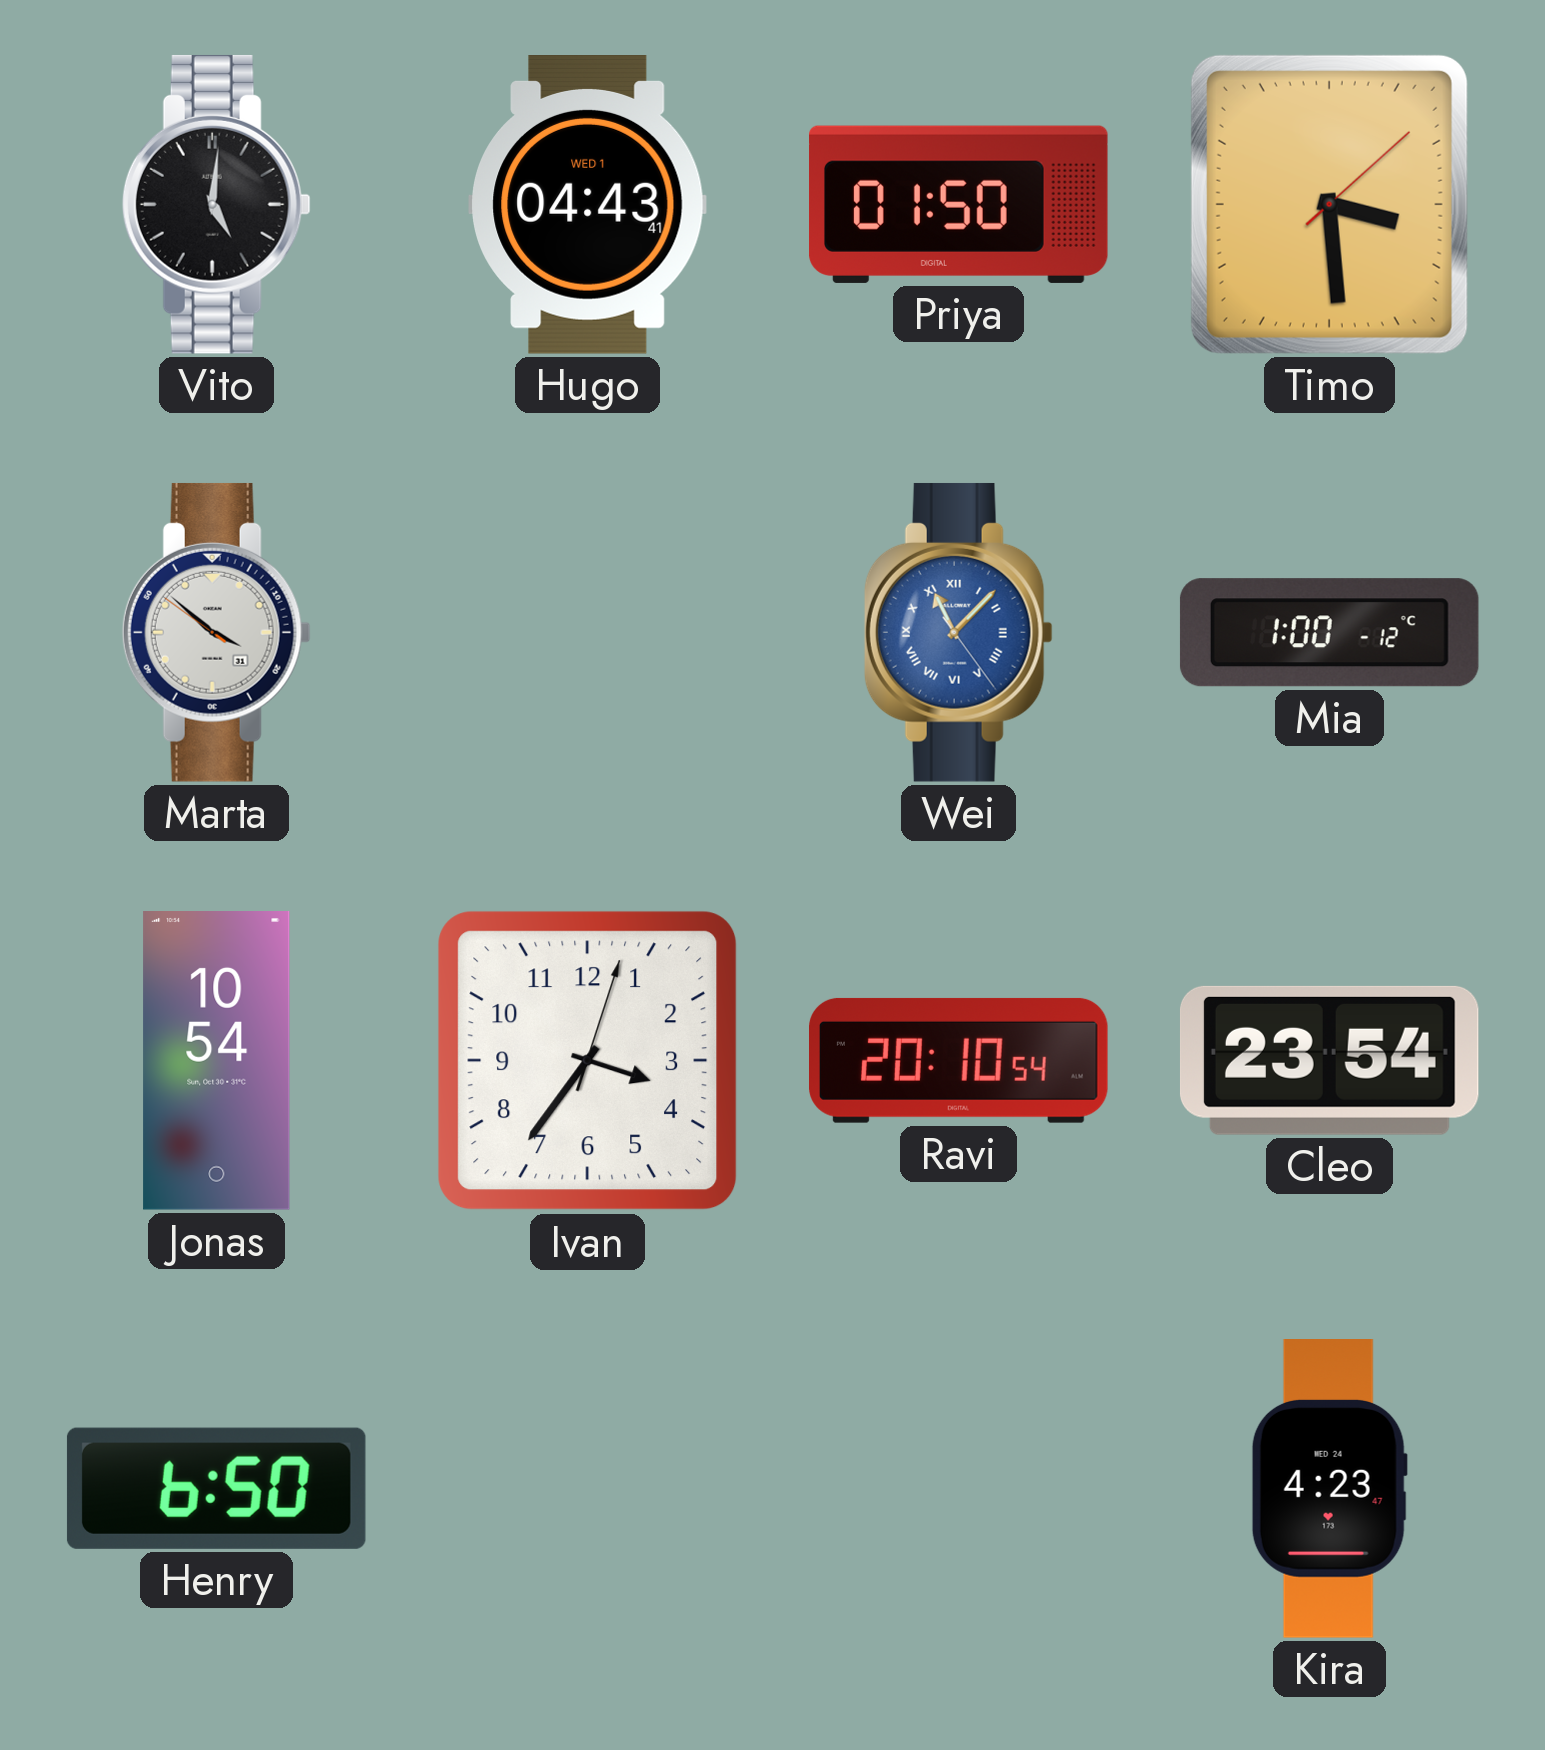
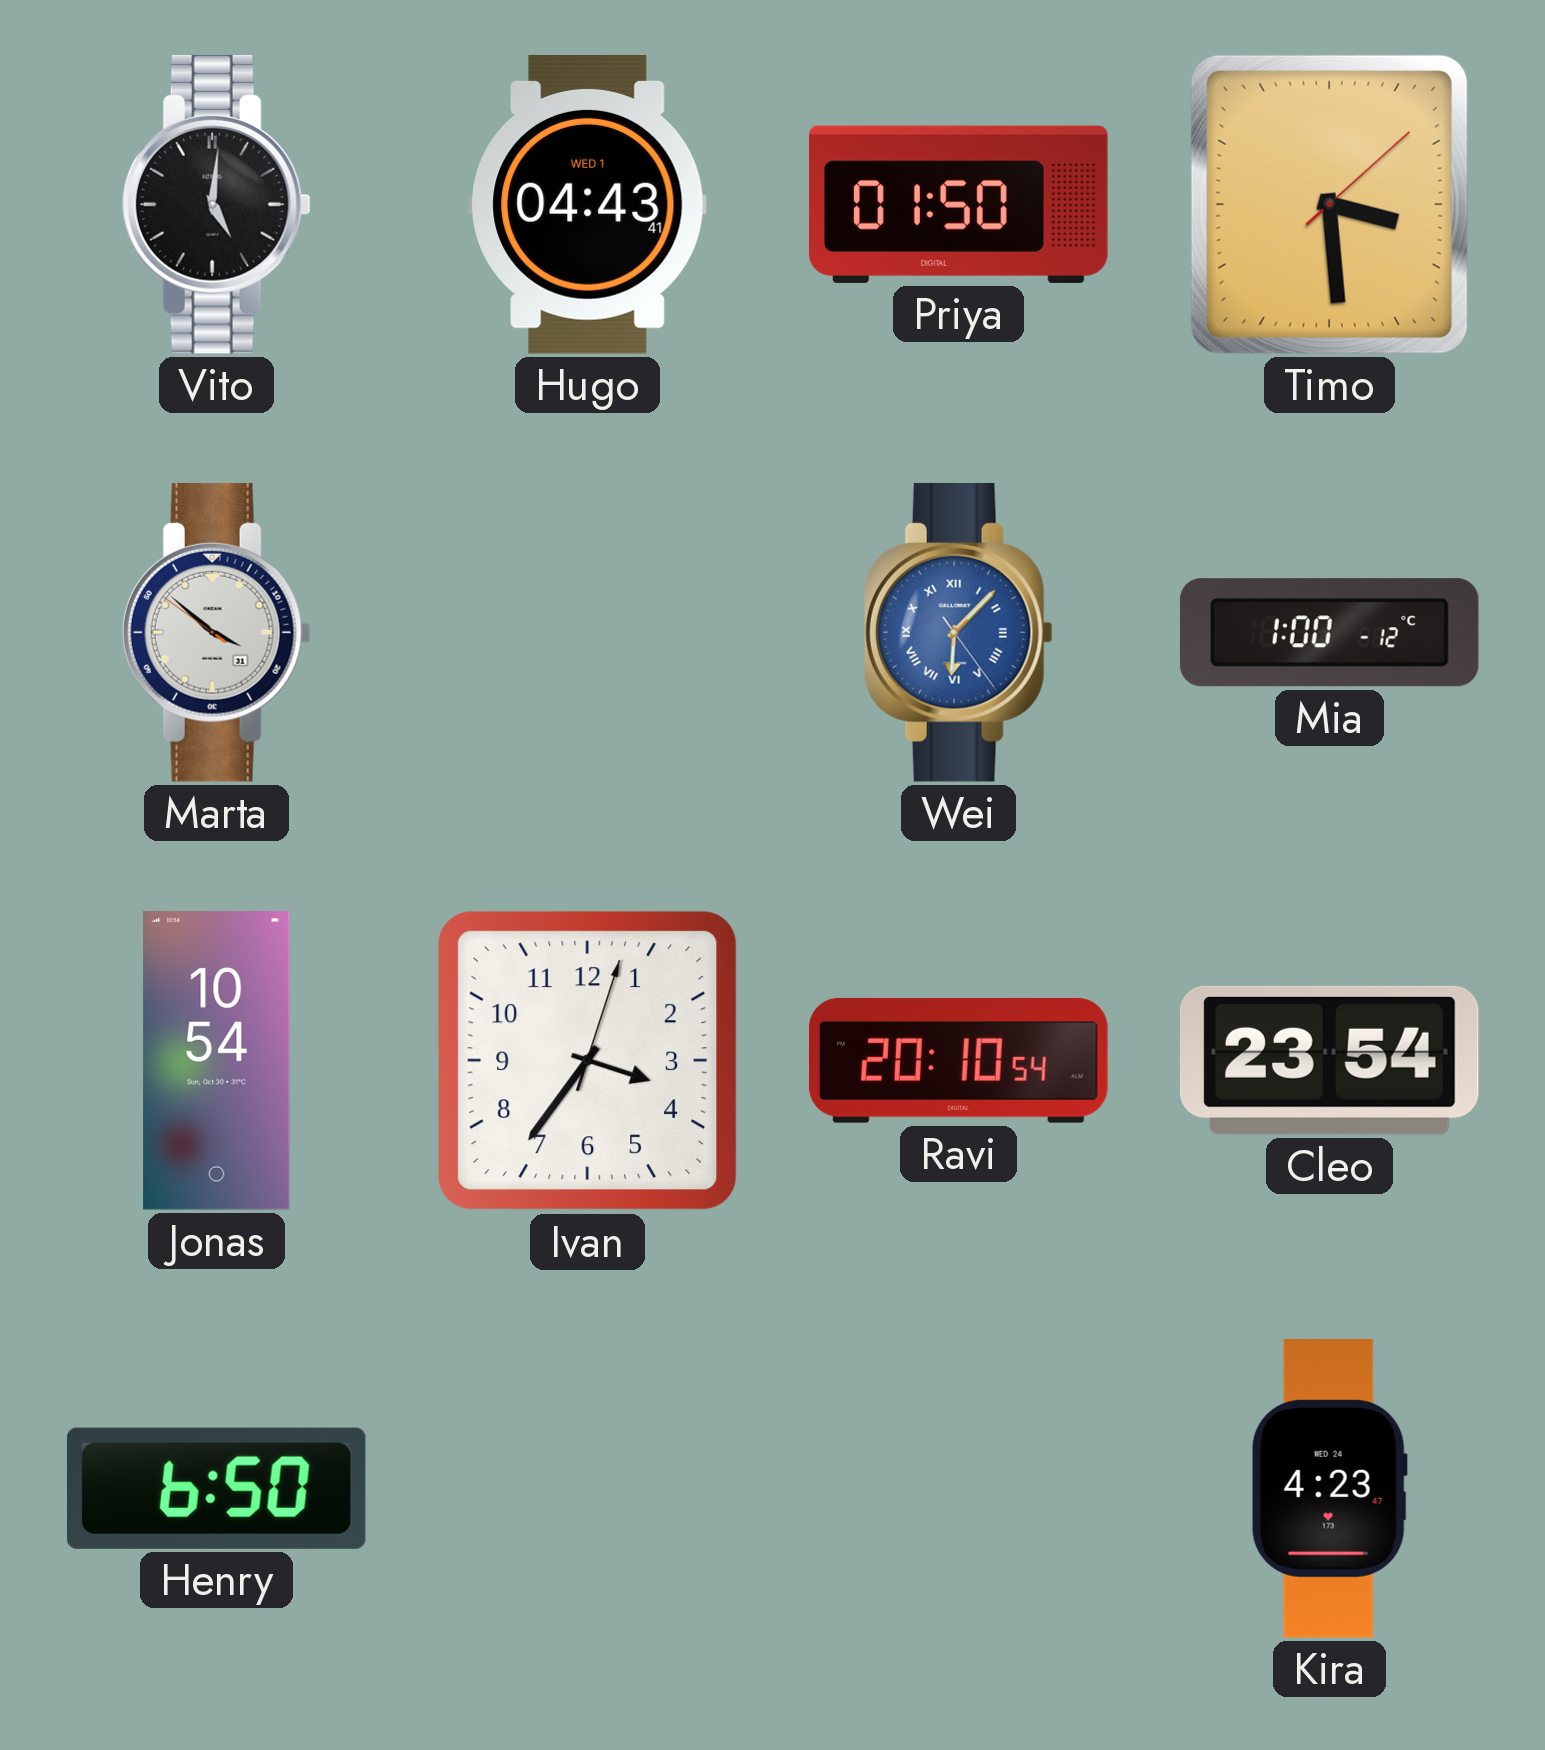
Wei: 11:07 -> 6:07 (958, 632)
